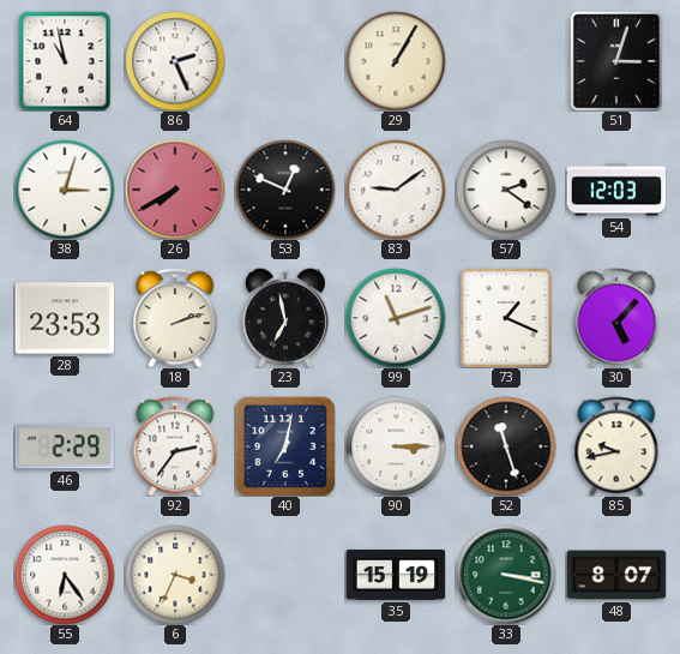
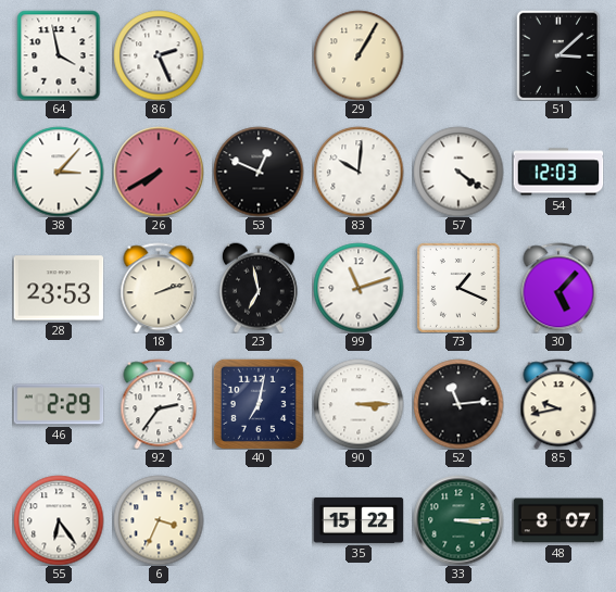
64: 10:58 -> 3:58 (59, 55)
51: 3:03 -> 3:08 (558, 55)
38: 3:03 -> 3:07 (59, 172)
83: 9:09 -> 10:01 (359, 172)
57: 2:21 -> 4:21 (458, 172)
52: 11:27 -> 11:14 (458, 404)
35: 15:19 -> 15:22 (359, 520)
33: 3:17 -> 3:15 (458, 520)
